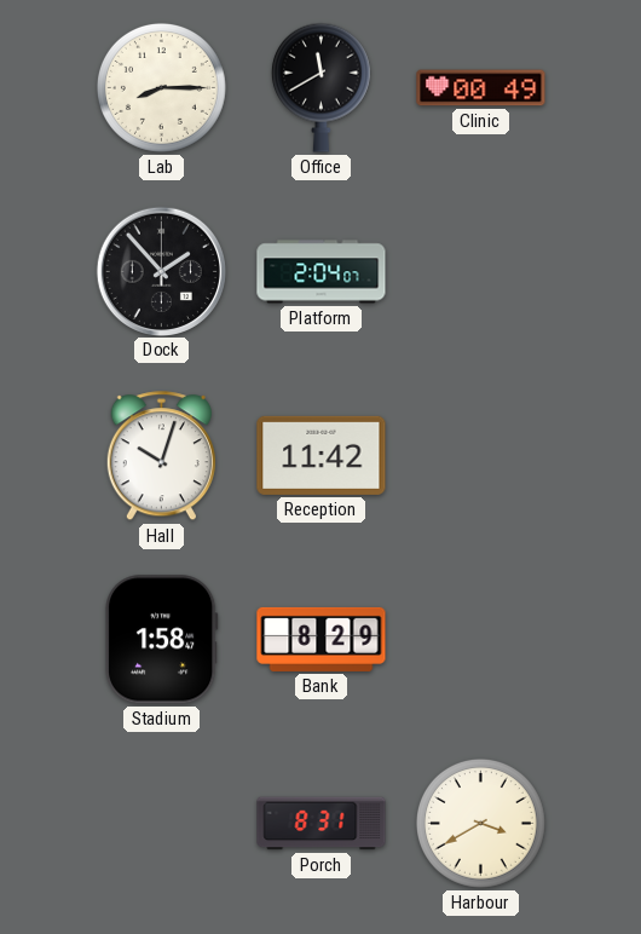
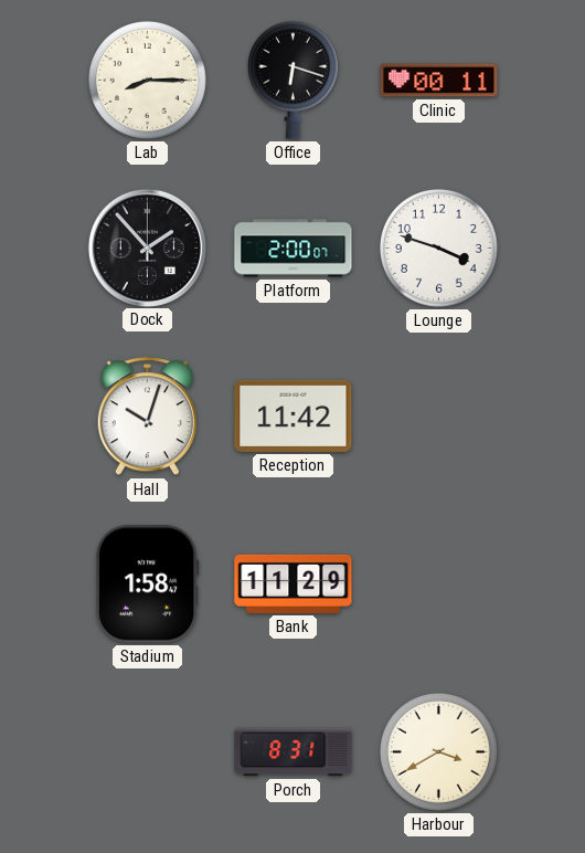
Office: 11:40 -> 6:18 (292, 80)
Clinic: 00:49 -> 00:11 (439, 81)
Platform: 2:04 -> 2:00 (294, 249)
Lounge: none -> 3:48 (438, 248)
Bank: 8:29 -> 11:29 (294, 583)
